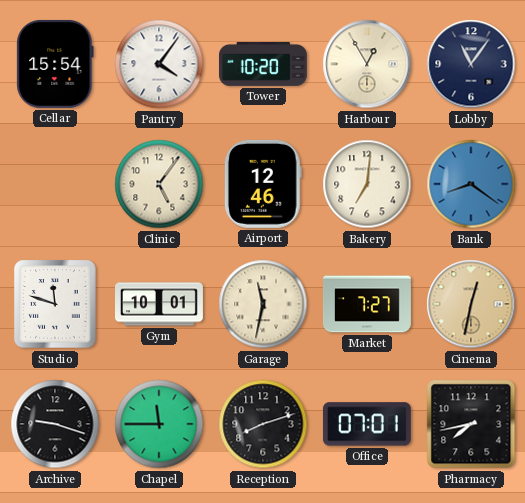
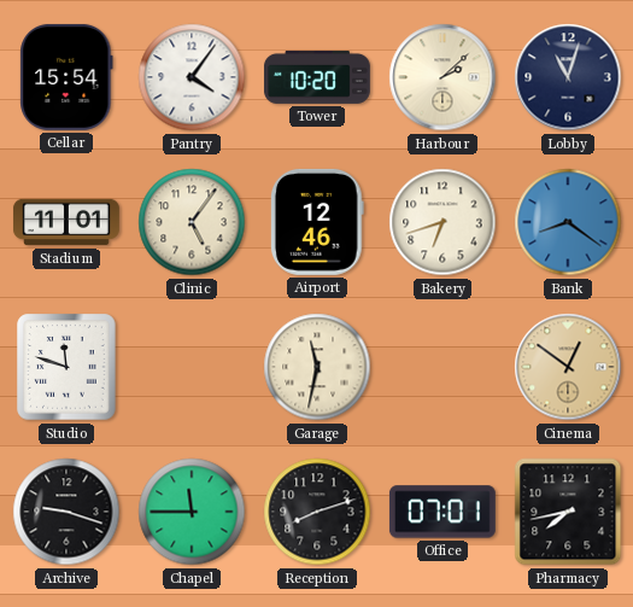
Harbour: 12:55 -> 2:08 (442, 77)
Lobby: 11:06 -> 11:03 (568, 77)
Stadium: none -> 11:01 (66, 222)
Bakery: 7:01 -> 6:42 (442, 222)
Gym: 10:01 -> none (160, 304)
Market: 7:27 -> none (367, 304)
Cinema: 12:32 -> 12:51 (568, 367)
